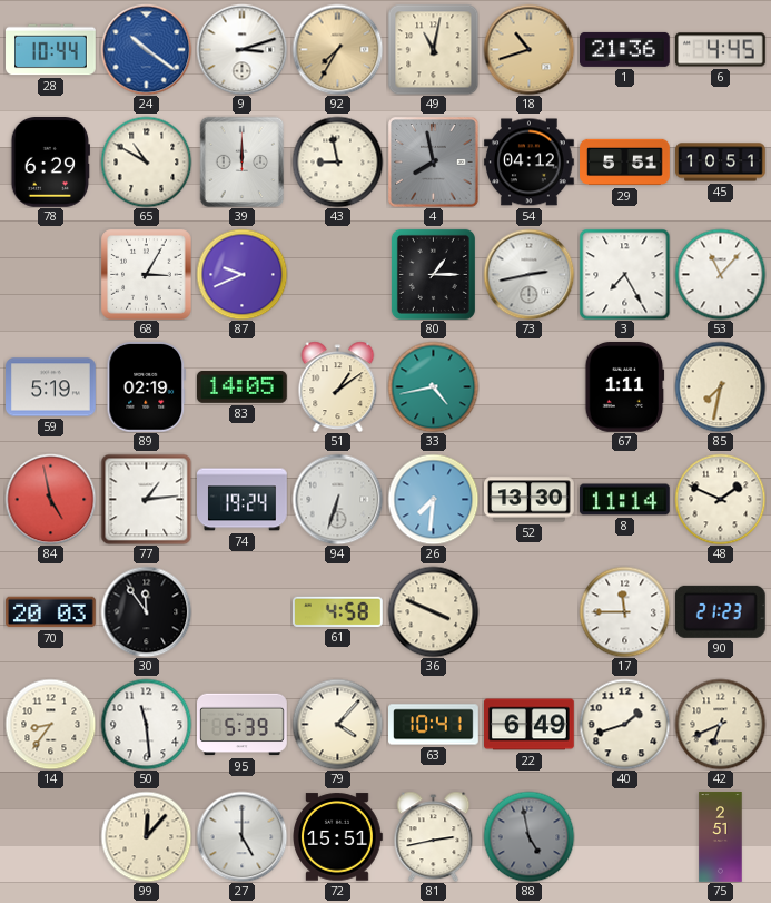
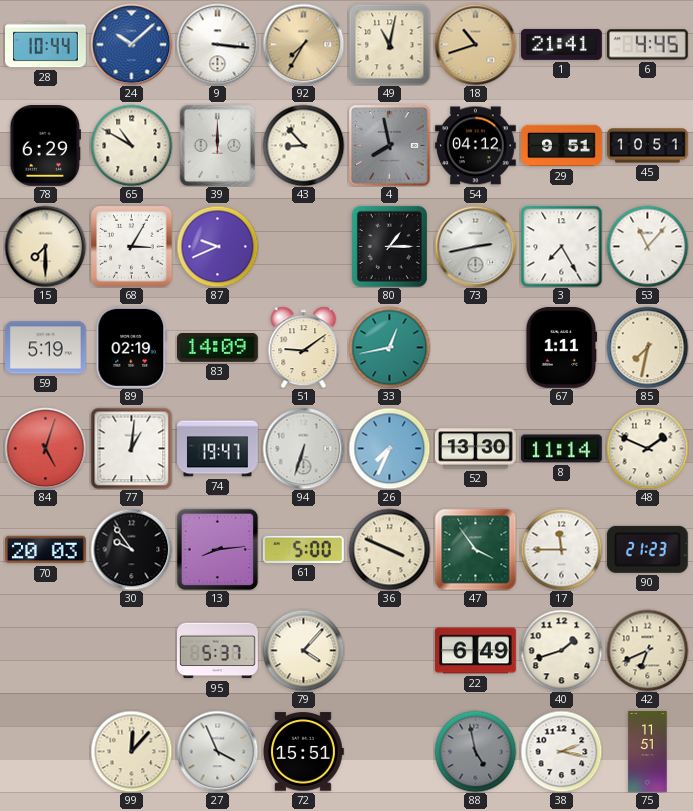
24: 10:21 -> 10:08 (131, 44)
9: 3:12 -> 3:16 (217, 44)
1: 21:36 -> 21:41 (562, 44)
43: 8:58 -> 8:53 (303, 145)
29: 5:51 -> 9:51 (562, 146)
15: none -> 7:30 (45, 246)
83: 14:05 -> 14:09 (218, 348)
51: 1:09 -> 9:09 (304, 347)
33: 4:43 -> 12:43 (389, 347)
84: 4:58 -> 5:03 (45, 448)
77: 1:14 -> 1:01 (131, 448)
74: 19:24 -> 19:47 (218, 449)
26: 7:31 -> 7:34 (389, 448)
30: 11:54 -> 9:54 (131, 549)
13: none -> 8:14 (217, 549)
61: 4:58 -> 5:00 (303, 549)
47: none -> 3:54 (475, 549)
14: 8:36 -> none (50, 724)
50: 11:29 -> none (146, 724)
95: 5:39 -> 5:37 (218, 651)
63: 10:41 -> none (434, 725)
27: 5:00 -> 3:56 (217, 751)
81: 2:43 -> none (434, 836)
38: none -> 2:17 (561, 751)
75: 2:51 -> 11:51 (648, 752)
